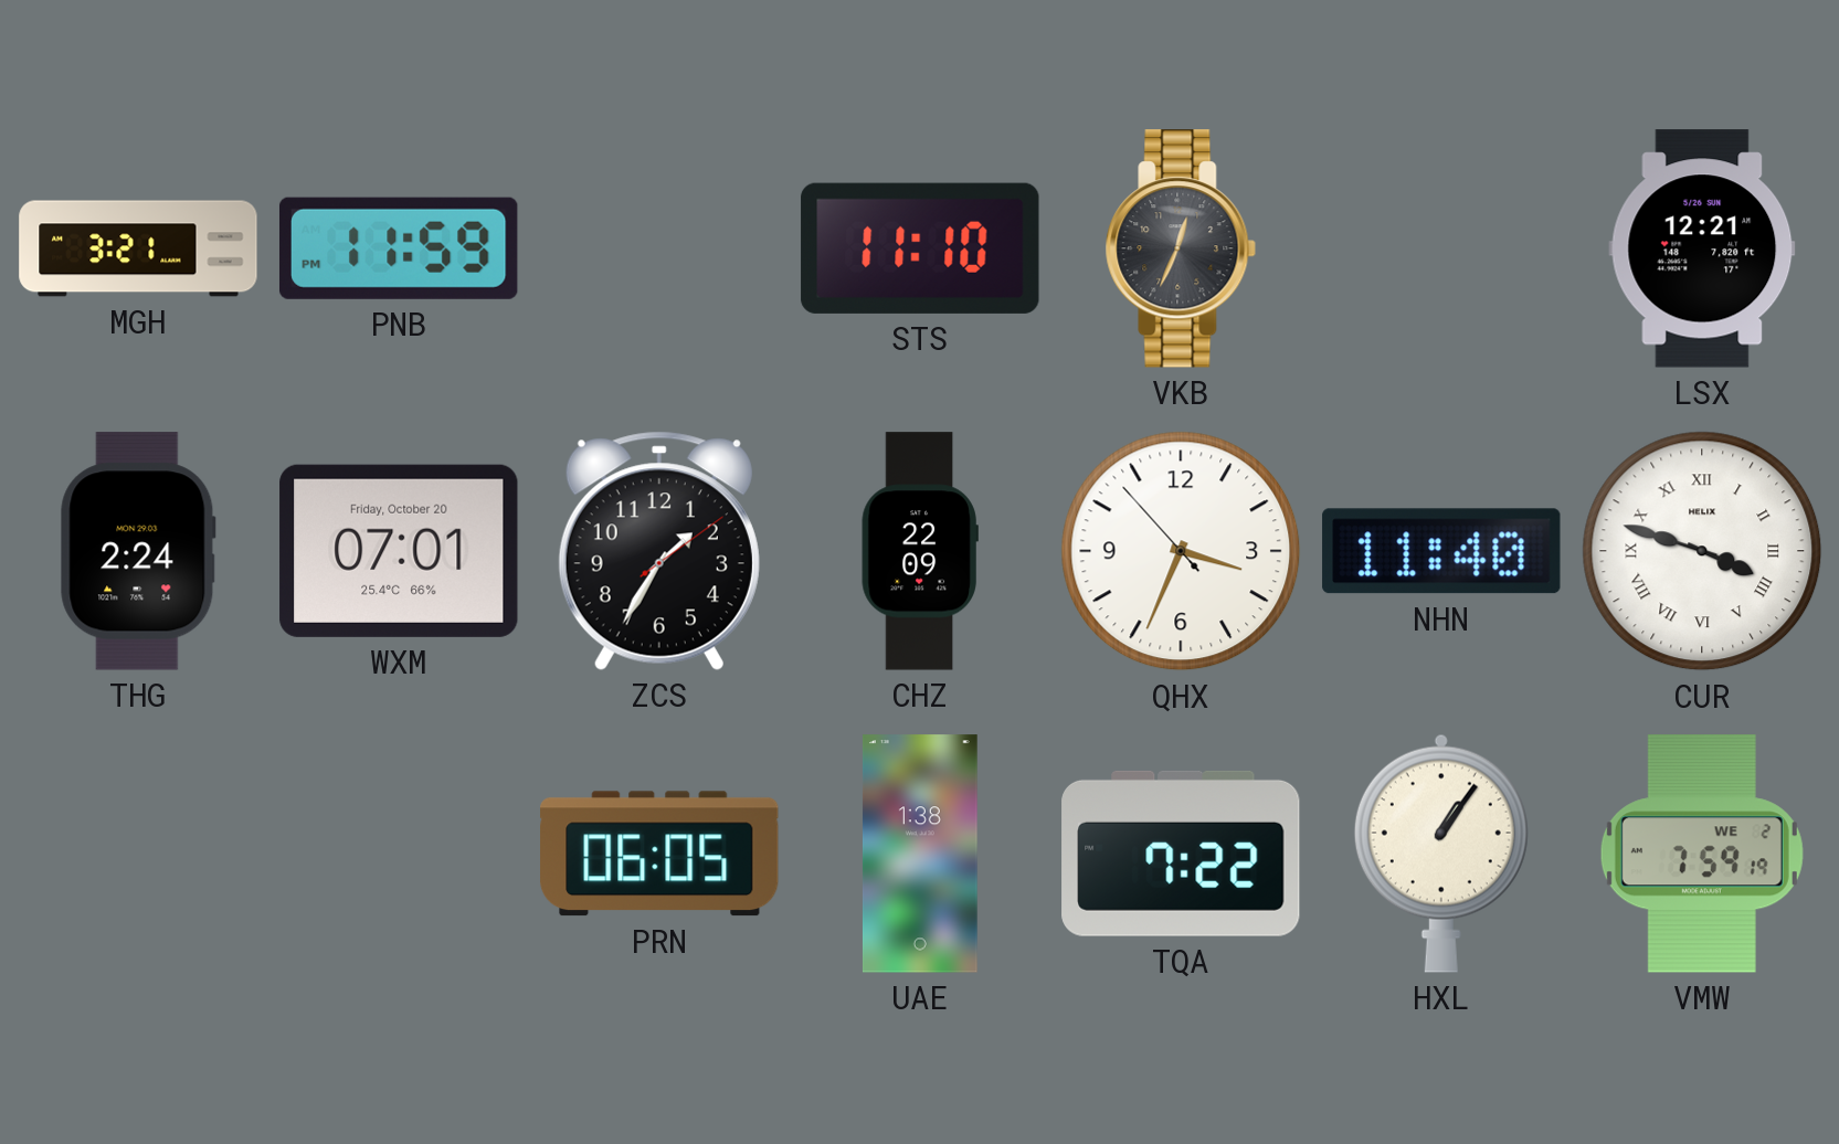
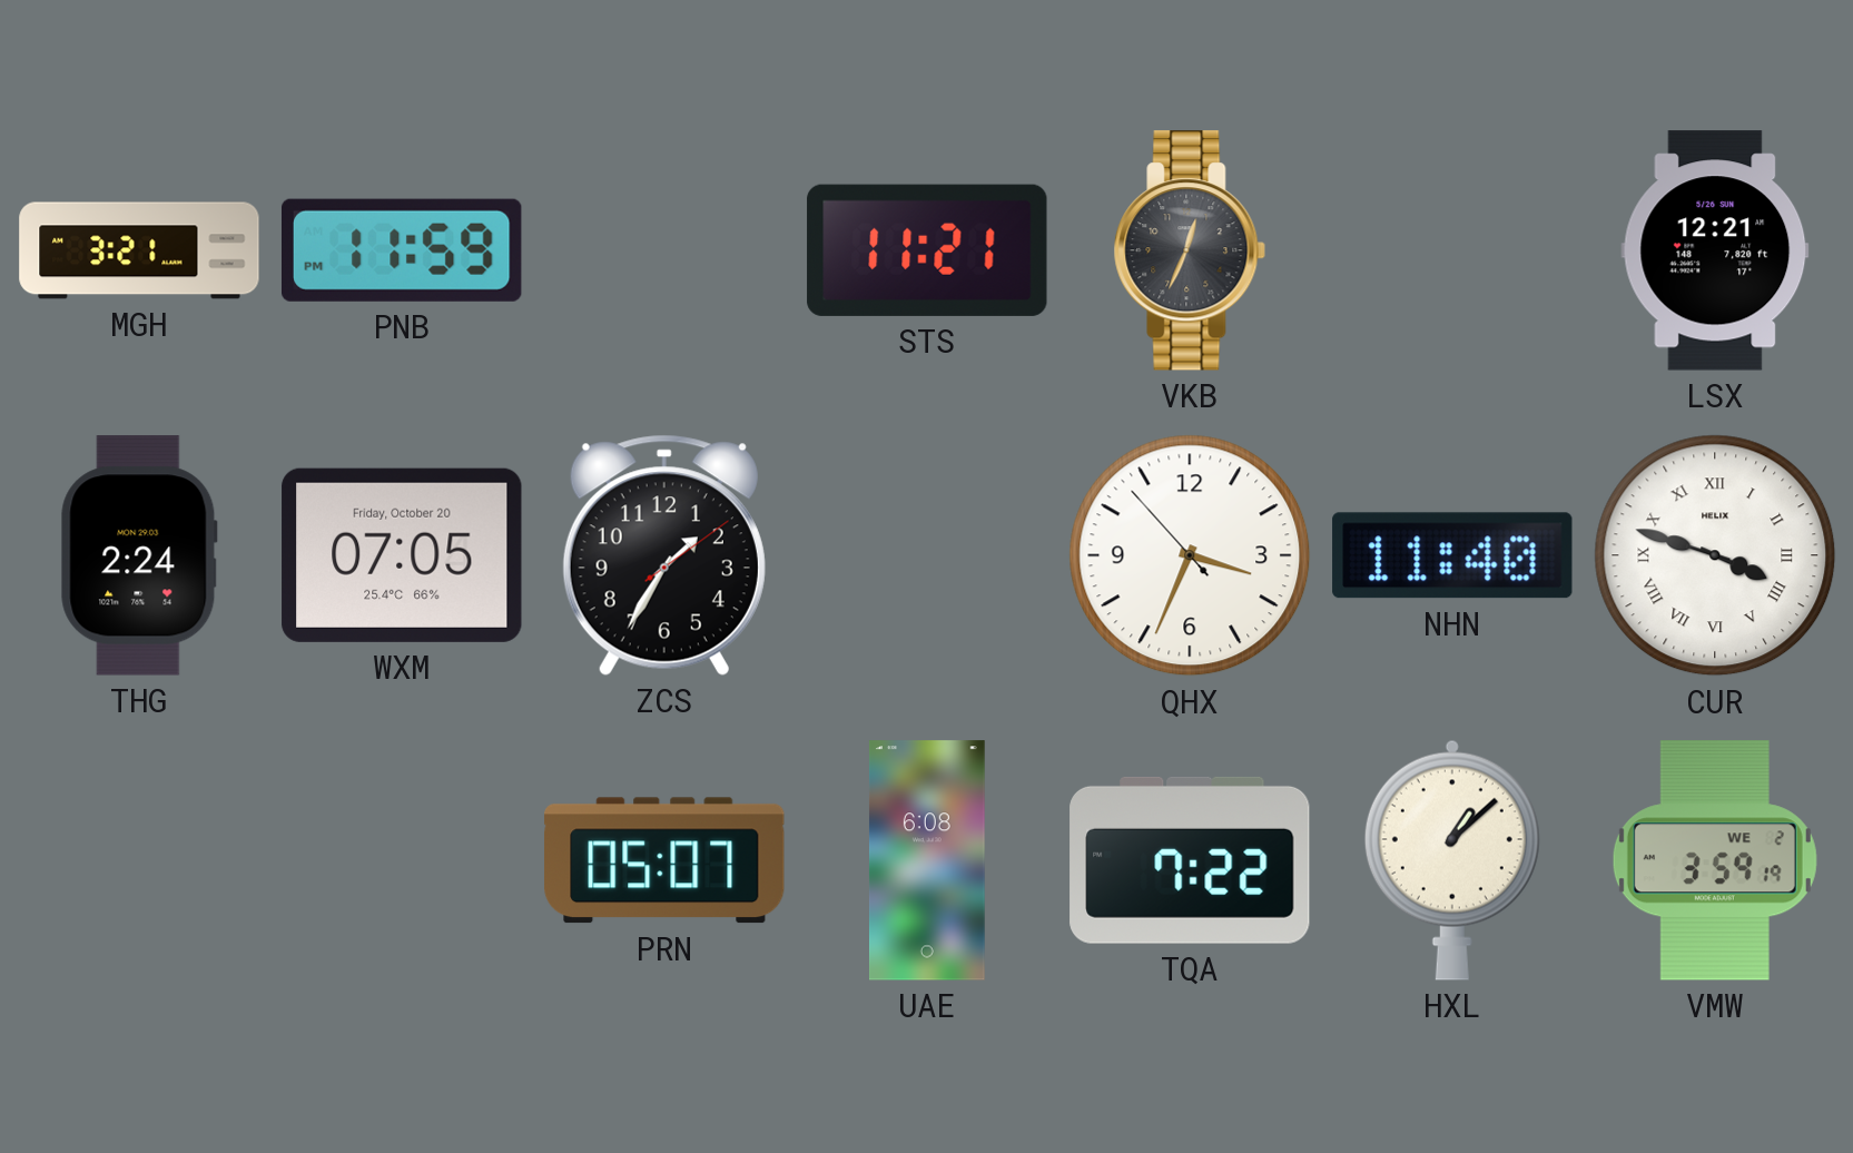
STS: 11:10 -> 11:21 (927, 250)
WXM: 07:01 -> 07:05 (402, 555)
CHZ: 22:09 -> none (920, 551)
PRN: 06:05 -> 05:07 (664, 860)
UAE: 1:38 -> 6:08 (927, 860)
HXL: 1:06 -> 1:08 (1452, 860)
VMW: 7:59 -> 3:59 (1715, 860)
